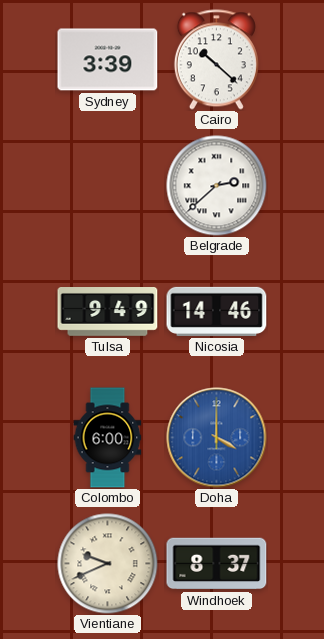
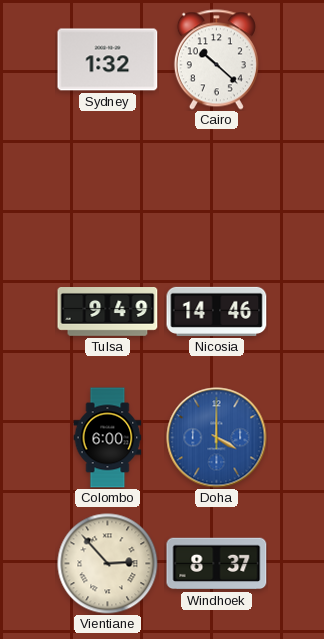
Sydney: 3:39 -> 1:32 (108, 60)
Belgrade: 2:38 -> none (217, 186)
Vientiane: 9:41 -> 2:53 (108, 564)
